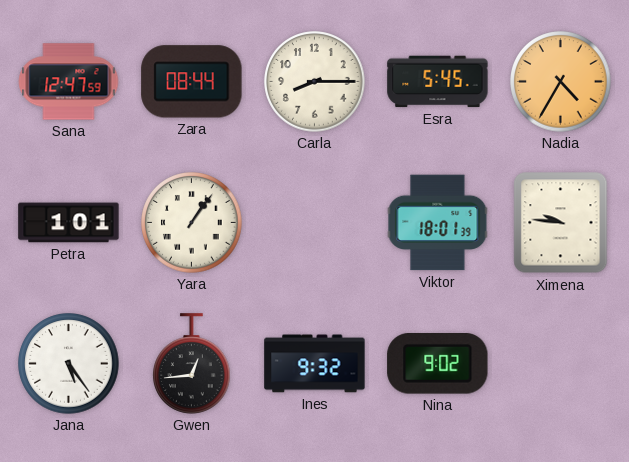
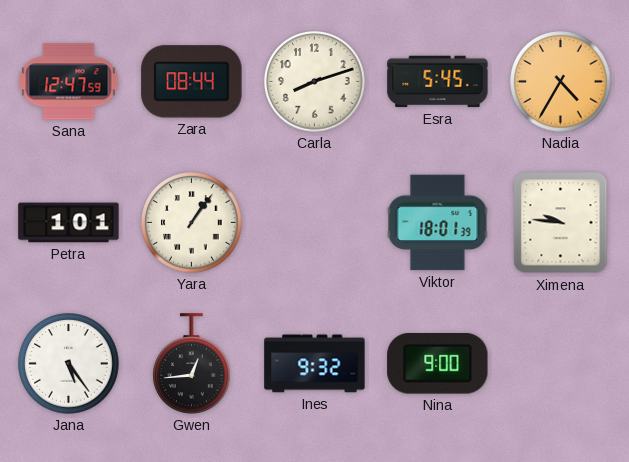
Carla: 8:15 -> 8:12 (315, 82)
Nina: 9:02 -> 9:00 (438, 364)
